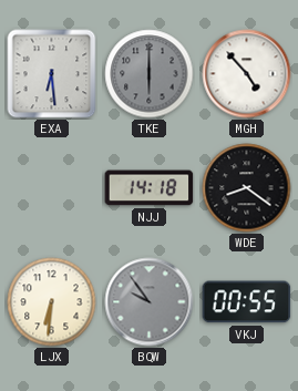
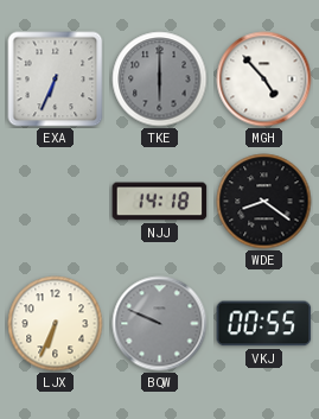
EXA: 6:29 -> 6:34 (56, 80)
LJX: 6:31 -> 6:34 (56, 324)
BQW: 9:54 -> 9:49 (160, 324)
